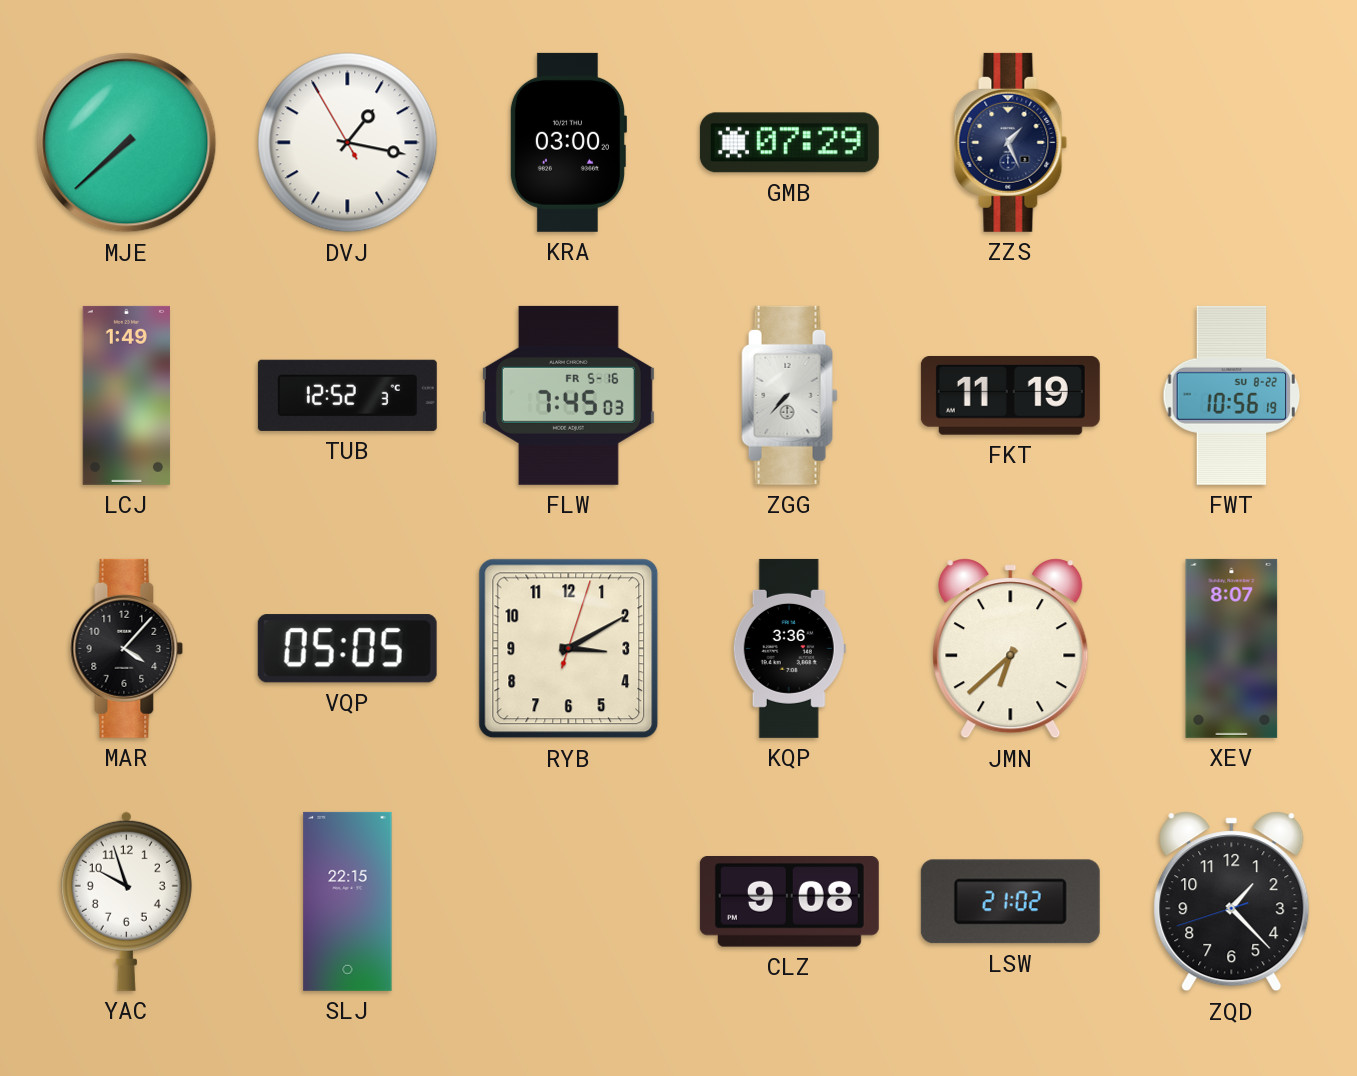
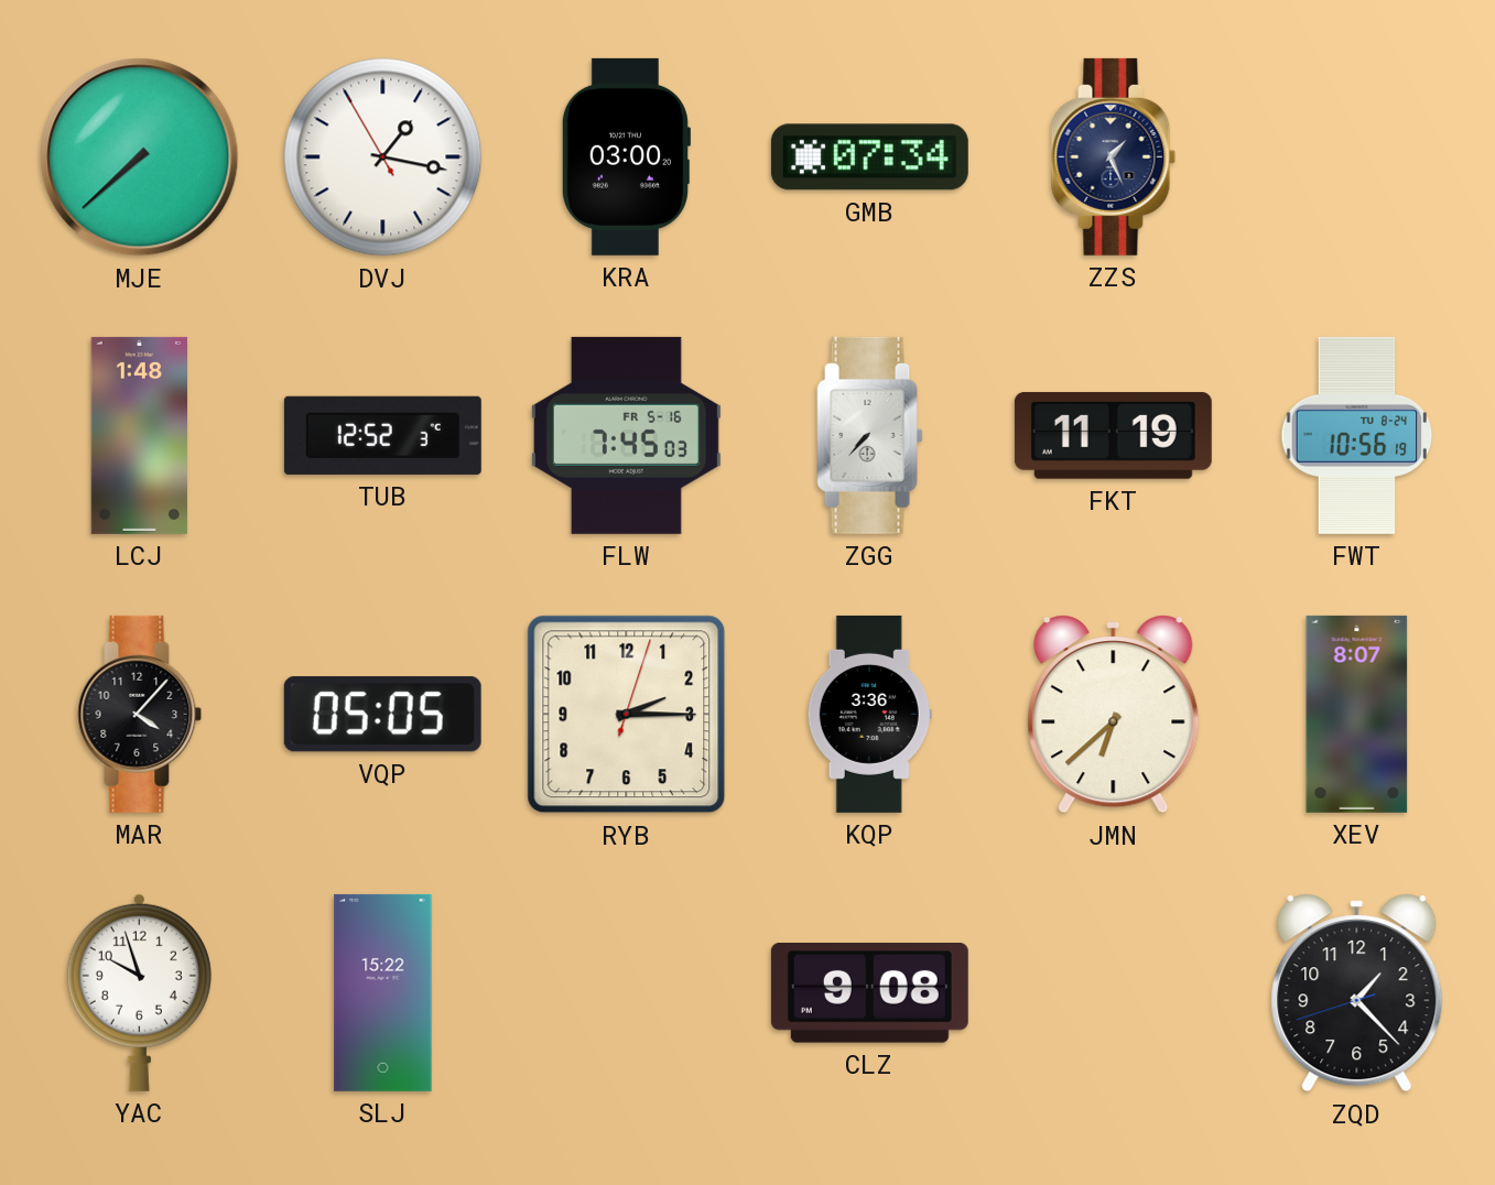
GMB: 07:29 -> 07:34 (869, 157)
LCJ: 1:49 -> 1:48 (139, 435)
FWT date: SU 8-22 -> TU 8-24 (1357, 435)
RYB: 3:10 -> 2:15 (627, 715)
SLJ: 22:15 -> 15:22 (383, 992)
LSW: 21:02 -> none (1010, 902)
